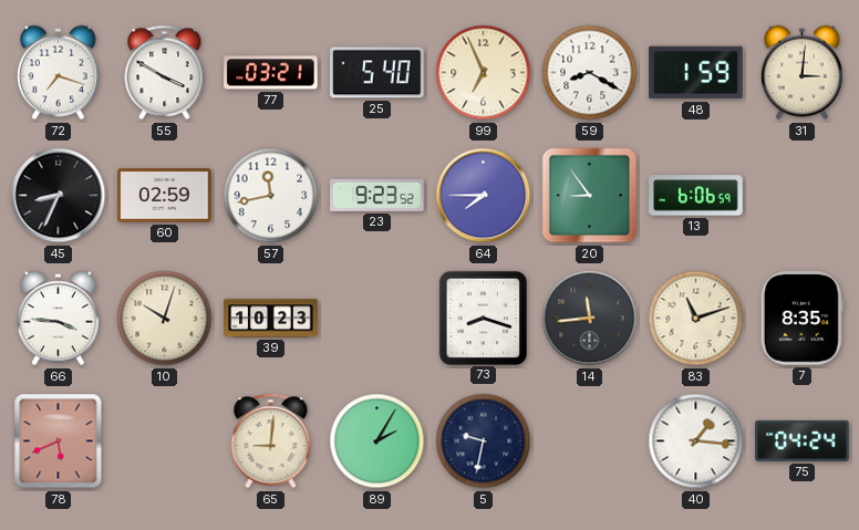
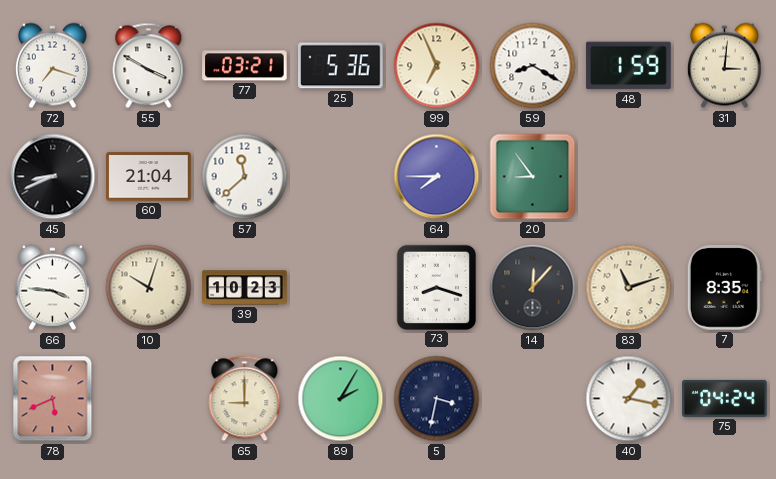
25: 5:40 -> 5:36 (341, 66)
45: 8:34 -> 8:41 (53, 177)
60: 02:59 -> 21:04 (149, 177)
57: 11:43 -> 11:38 (245, 177)
23: 9:23 -> none (377, 195)
13: 6:06 -> none (696, 196)
14: 11:44 -> 12:07 (533, 288)
65: 9:01 -> 9:00 (245, 399)
5: 9:32 -> 3:32 (437, 399)
40: 1:16 -> 1:17 (629, 399)
